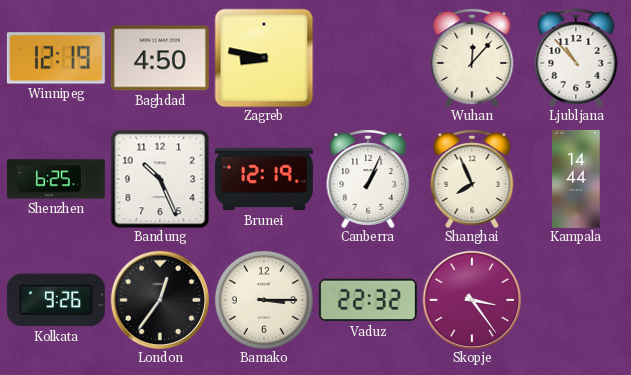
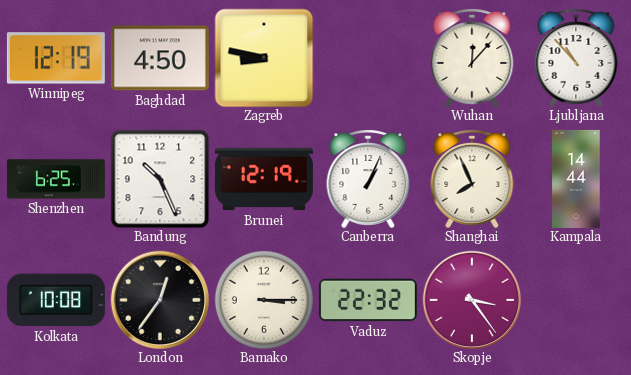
Kolkata: 9:26 -> 10:08 (56, 300)
